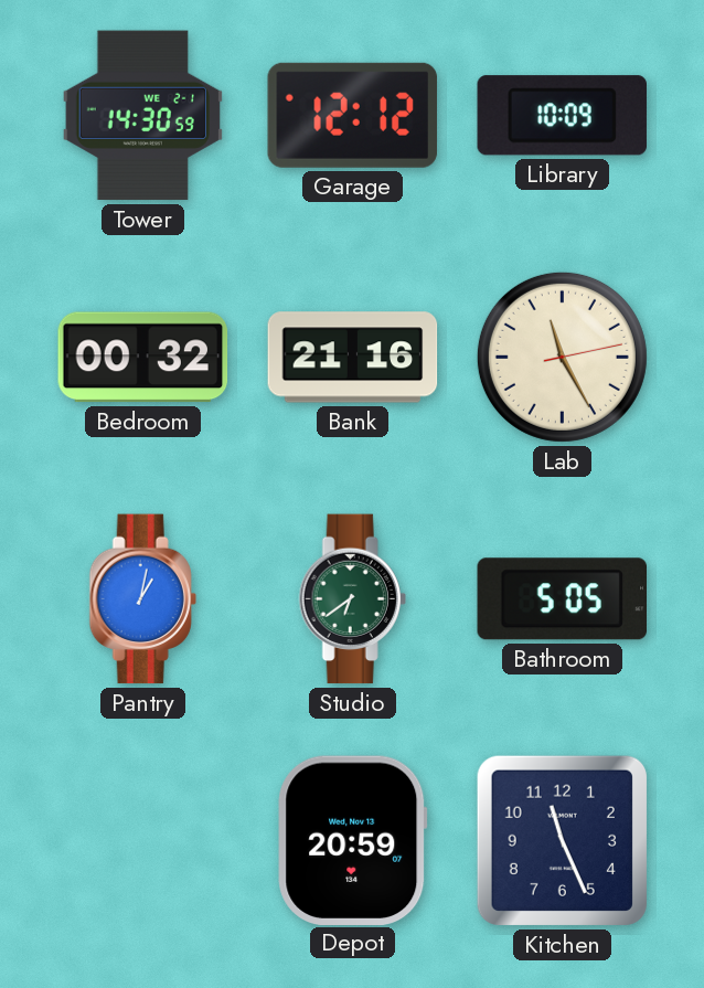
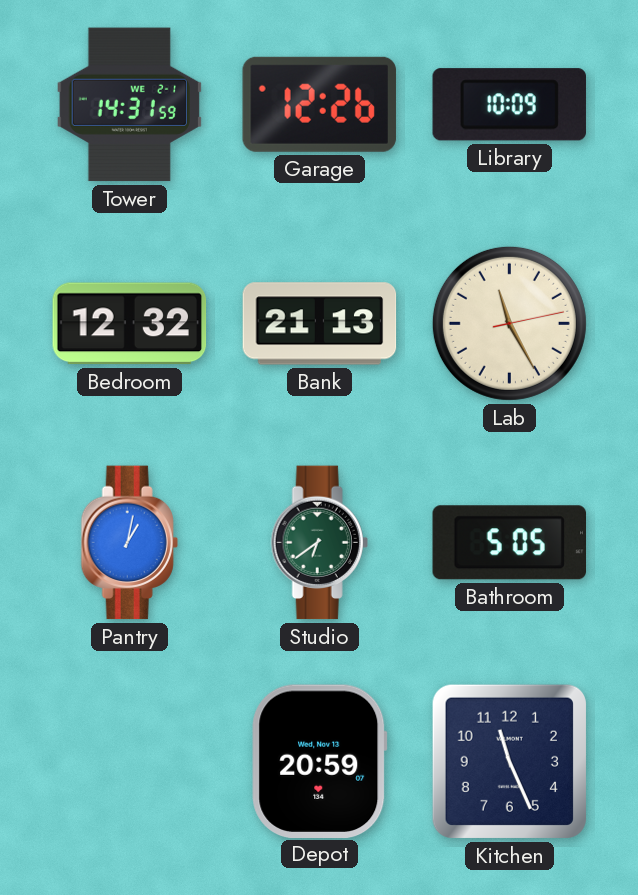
Tower: 14:30 -> 14:31 (129, 105)
Garage: 12:12 -> 12:26 (319, 104)
Bedroom: 00:32 -> 12:32 (130, 324)
Bank: 21:16 -> 21:13 (320, 324)
